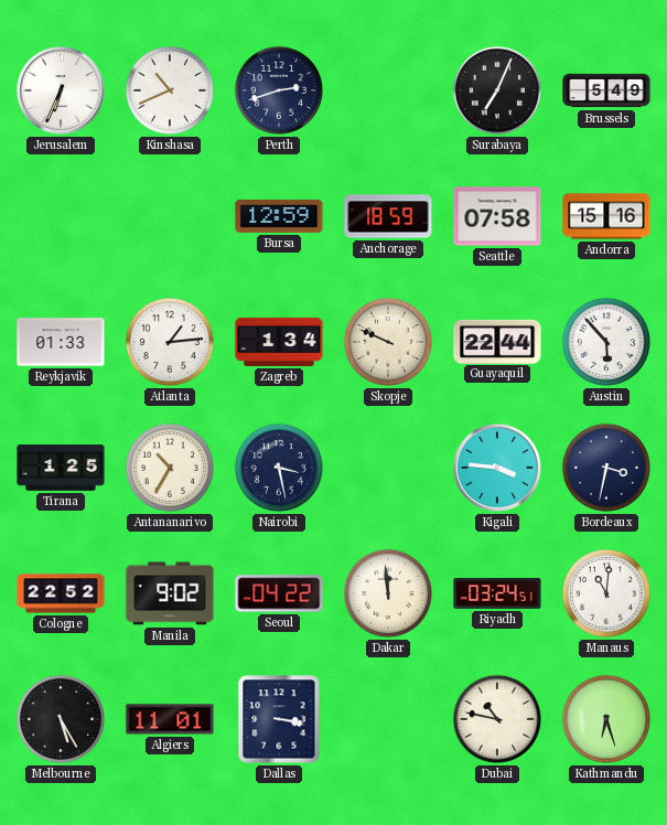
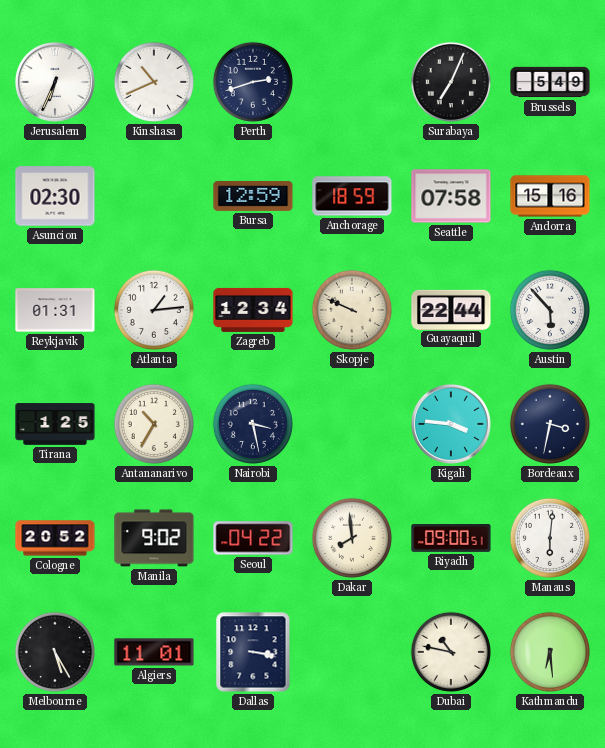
Asuncion: none -> 02:30 (55, 196)
Reykjavik: 01:33 -> 01:31 (55, 310)
Zagreb: 1:34 -> 12:34 (253, 310)
Cologne: 22:52 -> 20:52 (55, 538)
Dakar: 11:59 -> 7:59 (352, 538)
Riyadh: 03:24 -> 09:00 (451, 539)
Manaus: 11:01 -> 6:01 (550, 538)
Kathmandu: 6:27 -> 6:29 (550, 652)
